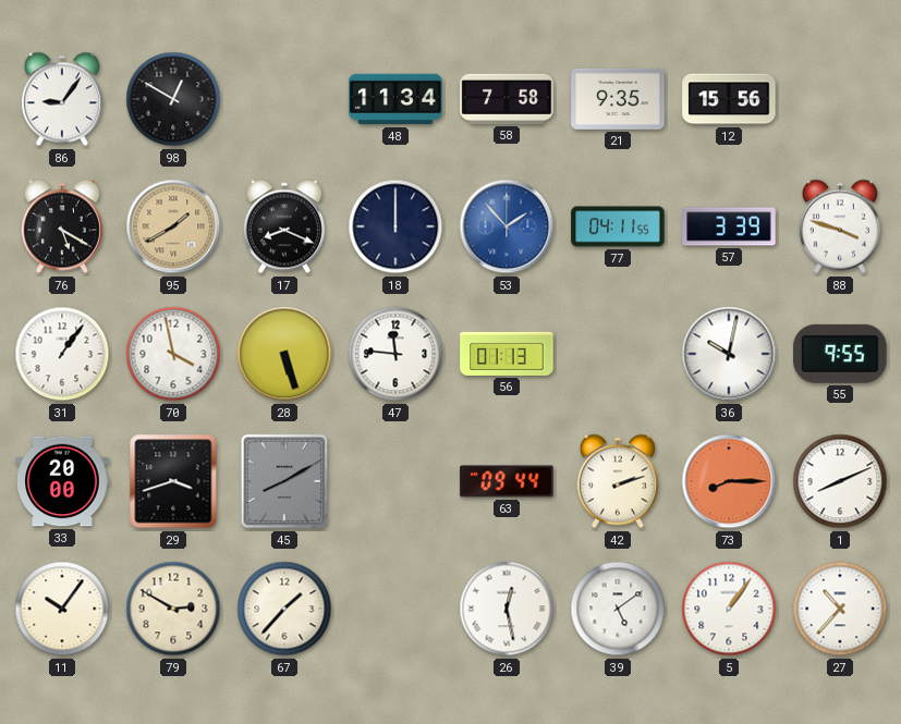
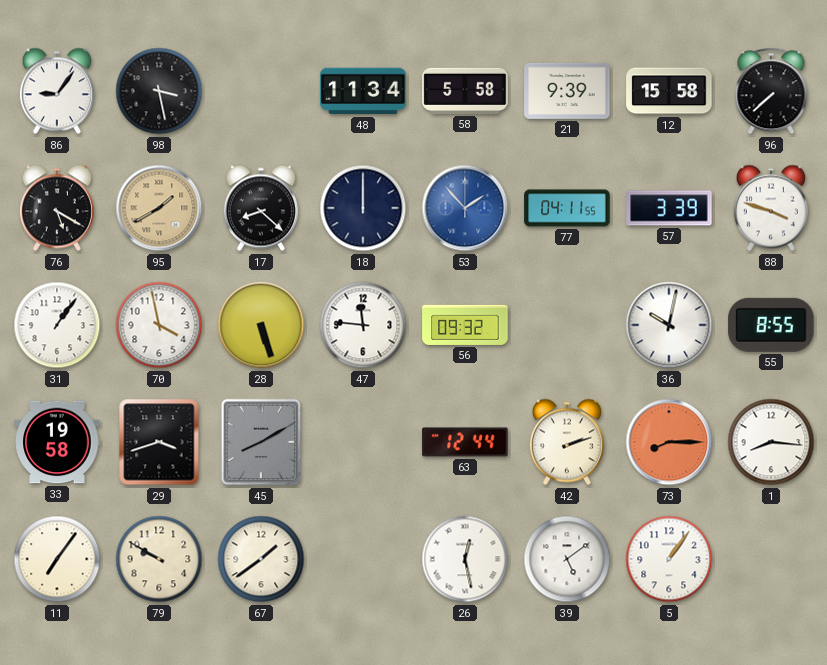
98: 12:50 -> 3:28 (159, 91)
58: 7:58 -> 5:58 (465, 91)
21: 9:35 -> 9:39 (567, 91)
12: 15:56 -> 15:58 (669, 91)
96: none -> 7:38 (771, 91)
17: 8:19 -> 8:22 (261, 208)
56: 01:13 -> 09:32 (465, 325)
55: 9:55 -> 8:55 (771, 325)
33: 20:00 -> 19:58 (57, 442)
63: 09:44 -> 12:44 (465, 442)
1: 8:11 -> 8:16 (771, 442)
11: 10:06 -> 7:06 (57, 559)
79: 2:50 -> 9:50 (159, 559)
67: 1:37 -> 1:39 (261, 559)
27: 10:37 -> none (840, 609)
